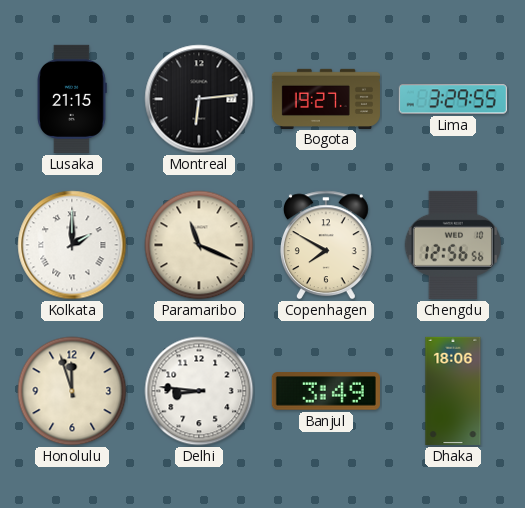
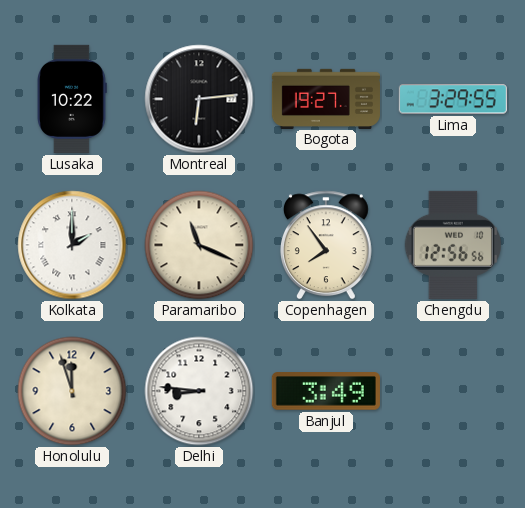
Lusaka: 21:15 -> 10:22 (72, 99)
Copenhagen: 7:50 -> 7:54 (326, 245)
Dhaka: 18:06 -> none (453, 391)
